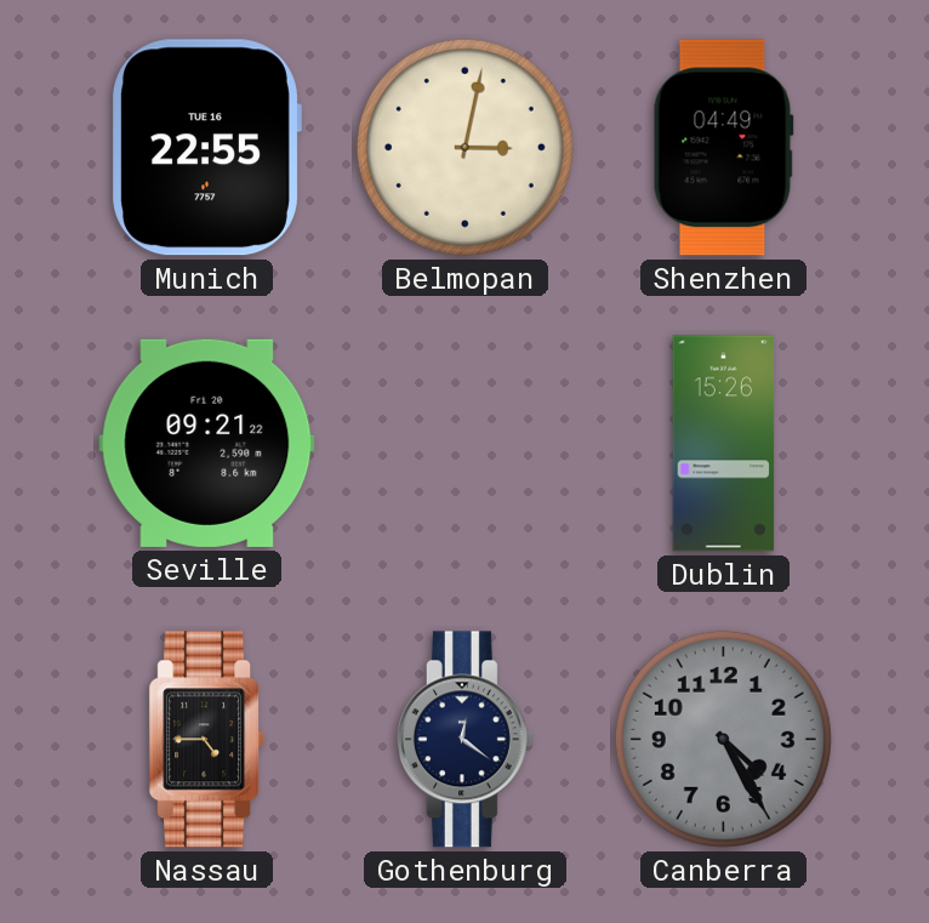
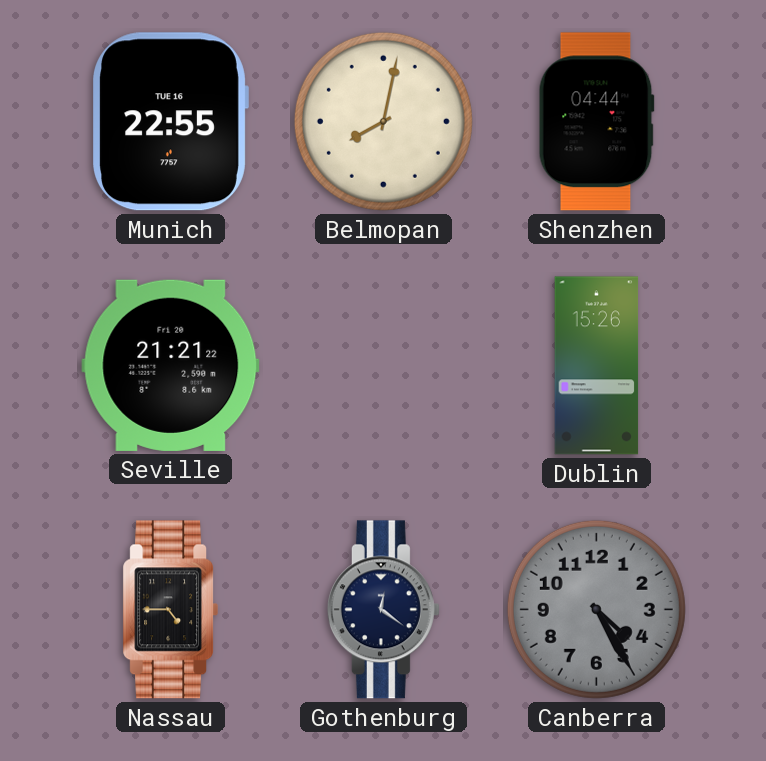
Belmopan: 3:02 -> 8:02 (383, 121)
Shenzhen: 04:49 -> 04:44 (596, 122)
Seville: 09:21 -> 21:21 (171, 365)
